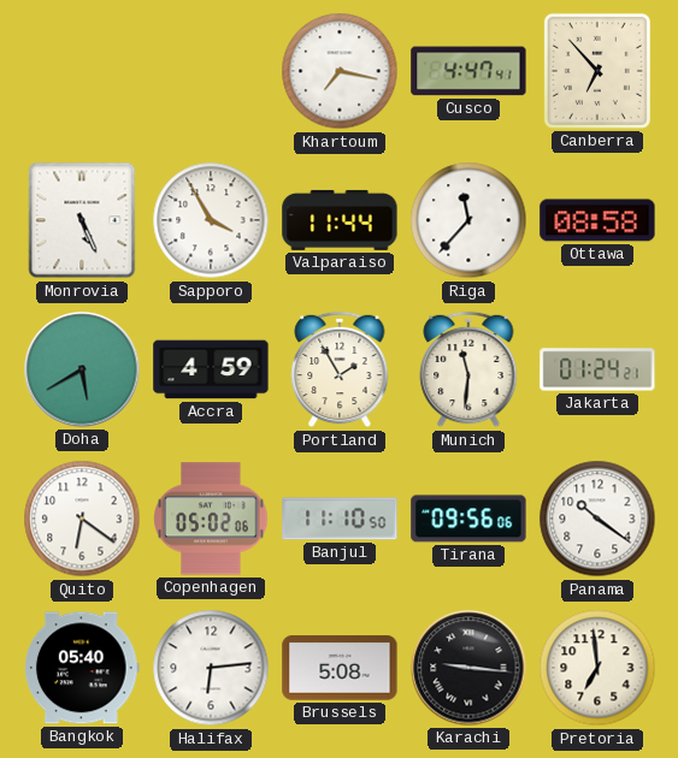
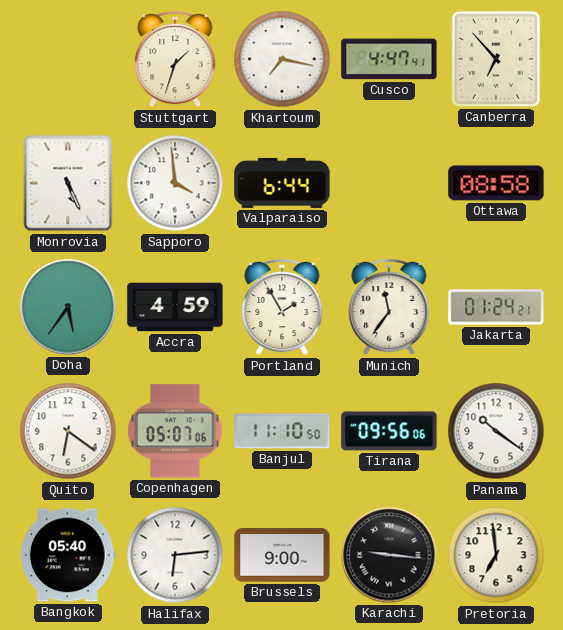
Stuttgart: none -> 1:33 (175, 59)
Sapporo: 3:55 -> 3:59 (175, 183)
Valparaiso: 11:44 -> 6:44 (282, 183)
Riga: 11:37 -> none (468, 220)
Doha: 5:40 -> 5:36 (68, 307)
Munich: 11:31 -> 11:36 (389, 307)
Copenhagen: 05:02 -> 05:07 (175, 431)
Brussels: 5:08 -> 9:00 (282, 555)
